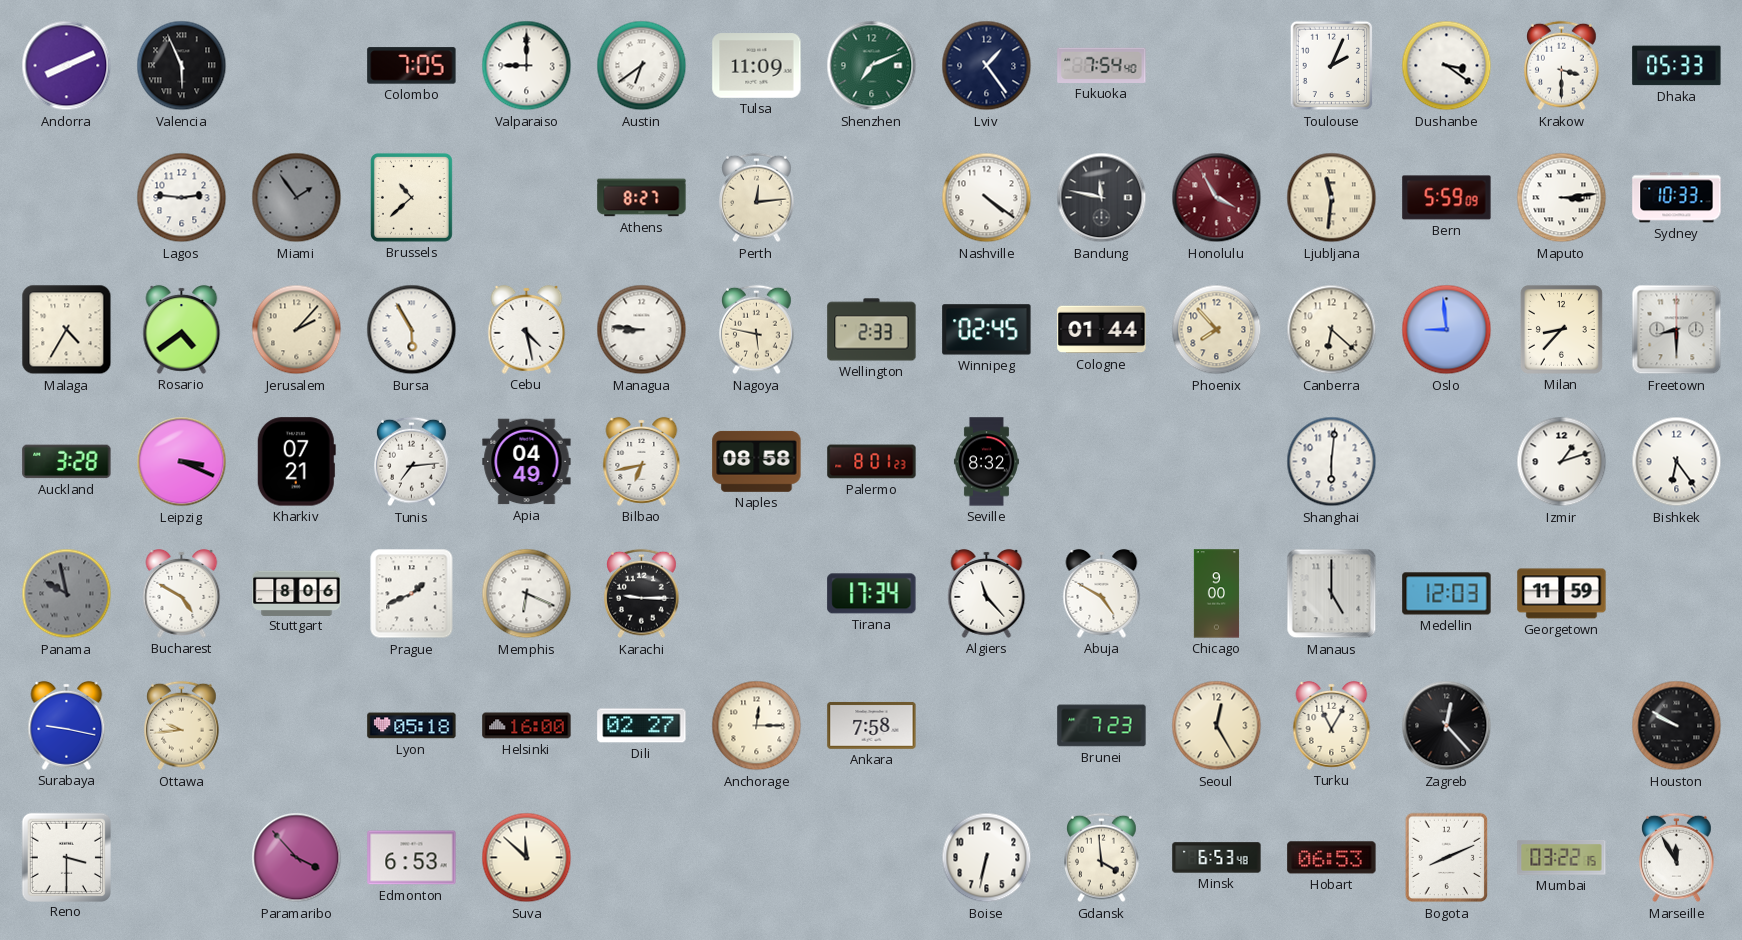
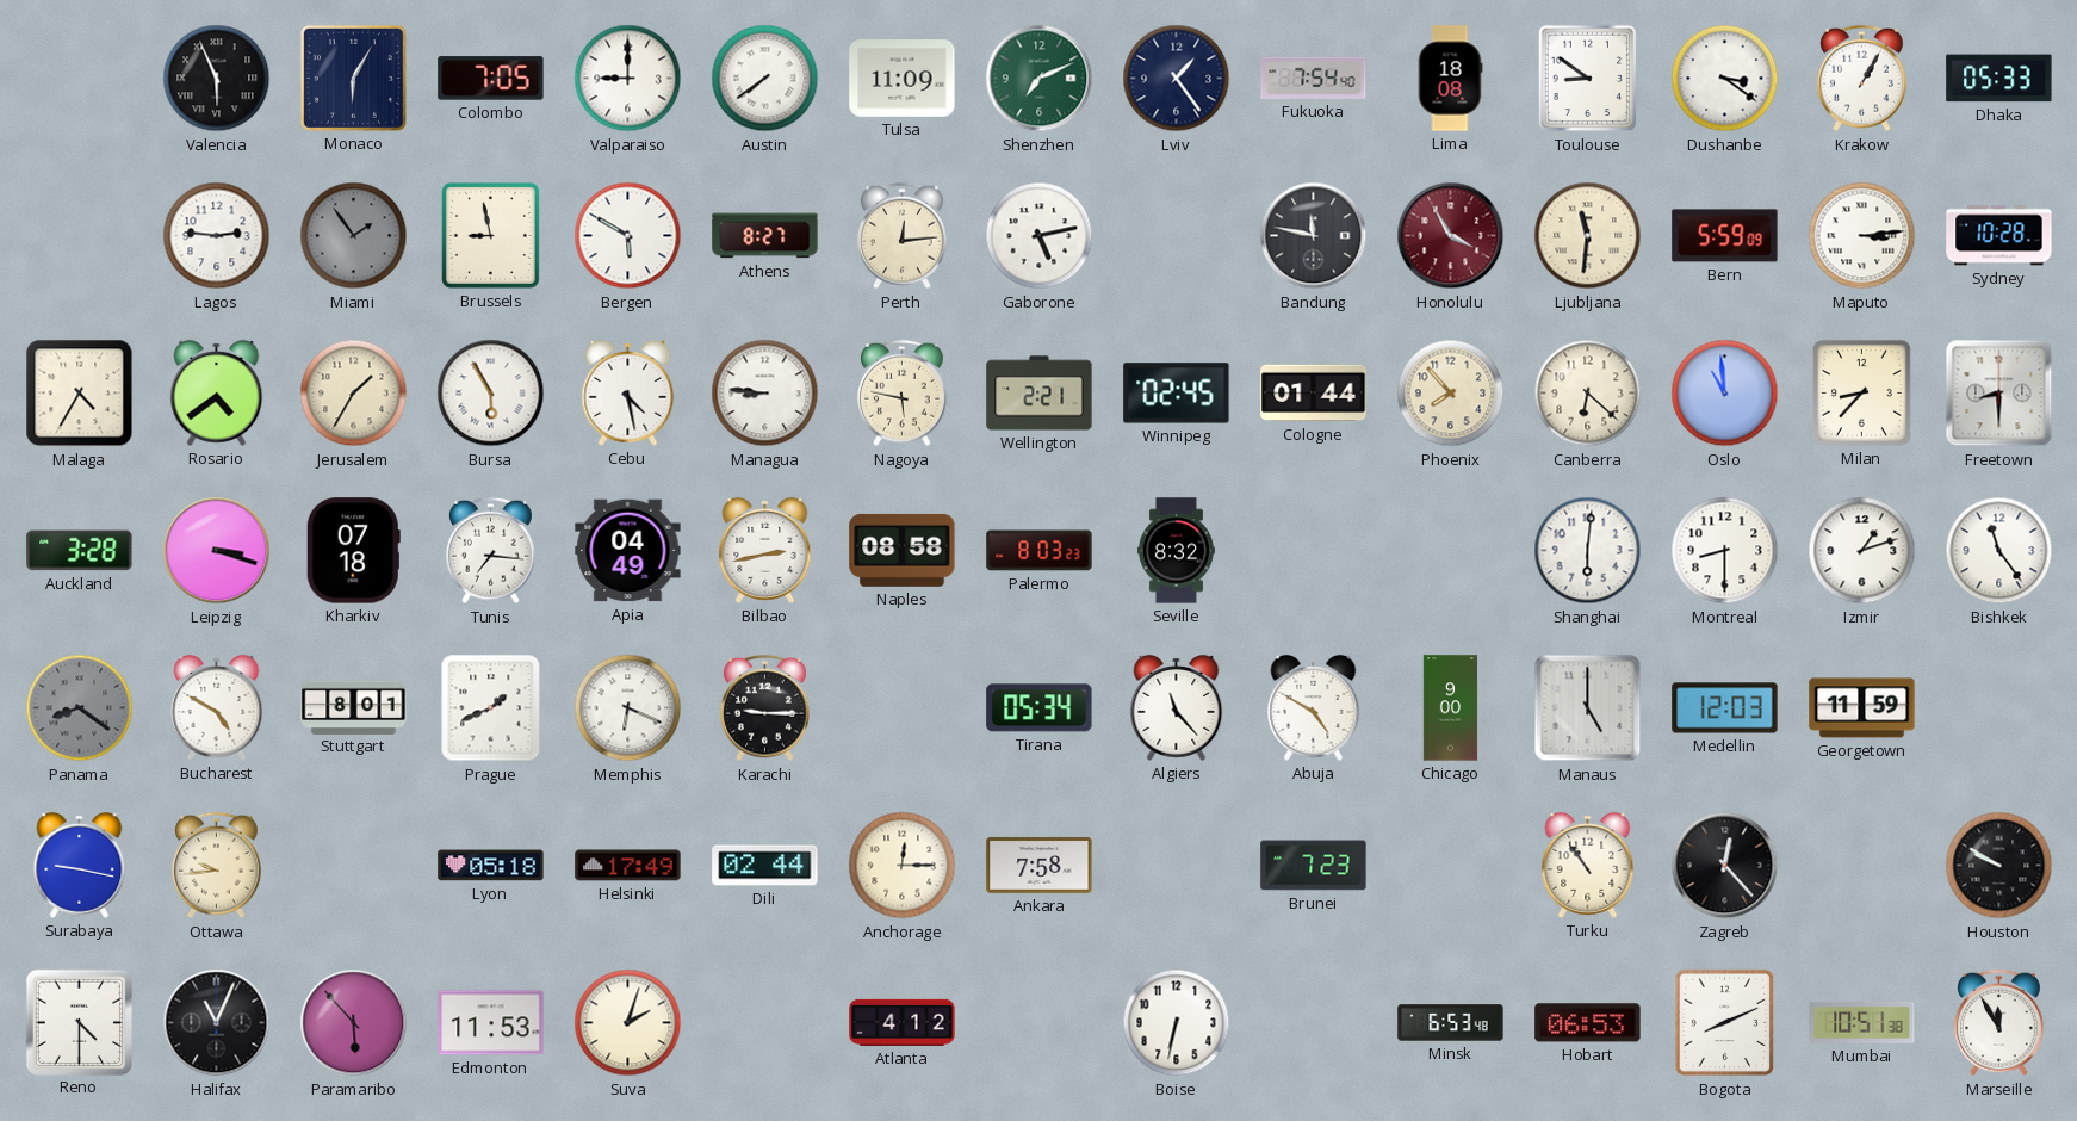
Andorra: 8:11 -> none (67, 66)
Monaco: none -> 6:05 (353, 78)
Austin: 6:39 -> 7:39 (765, 79)
Lima: none -> 18:08 (1450, 79)
Toulouse: 2:04 -> 8:51 (1588, 79)
Krakow: 3:30 -> 1:05 (1862, 79)
Brussels: 10:38 -> 8:58 (490, 235)
Bergen: none -> 5:50 (628, 236)
Gaborone: none -> 5:13 (1040, 236)
Nashville: 4:21 -> none (987, 198)
Sydney: 10:33 -> 10:28 (1999, 236)
Jerusalem: 2:07 -> 1:35 (354, 394)
Wellington: 2:33 -> 2:21 (1040, 394)
Oslo: 8:59 -> 10:59 (1725, 394)
Leipzig: 3:19 -> 3:18 (217, 551)
Kharkiv: 07:21 -> 07:18 (353, 551)
Tunis: 7:14 -> 7:16 (491, 551)
Bilbao: 6:43 -> 2:43 (765, 550)
Palermo: 8:01 -> 8:03 (1040, 551)
Montreal: none -> 8:30 (1725, 551)
Bishkek: 6:24 -> 11:24 (1999, 551)
Panama: 9:58 -> 8:21 (80, 708)
Stuttgart: 8:06 -> 8:01 (354, 707)
Tirana: 17:34 -> 05:34 (1040, 708)
Helsinki: 16:00 -> 17:49 (628, 866)
Dili: 02:27 -> 02:44 (765, 866)
Seoul: 12:25 -> none (1217, 726)
Turku: 11:05 -> 10:54 (1588, 865)
Reno: 3:30 -> 4:30 (79, 1022)
Halifax: none -> 11:04 (217, 1023)
Paramaribo: 3:53 -> 5:53 (354, 1023)
Edmonton: 6:53 -> 11:53 (491, 1023)
Suva: 11:52 -> 2:03 (628, 1023)
Atlanta: none -> 4:12 (903, 1022)
Gdansk: 3:59 -> none (1102, 858)
Mumbai: 03:22 -> 10:51 (1862, 1023)
